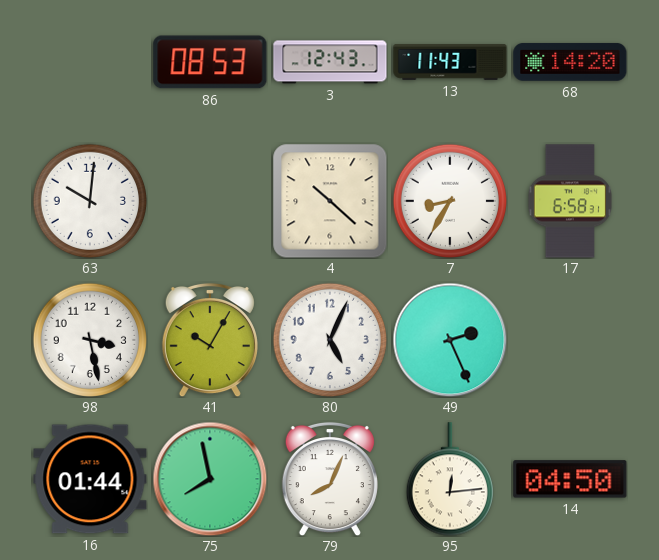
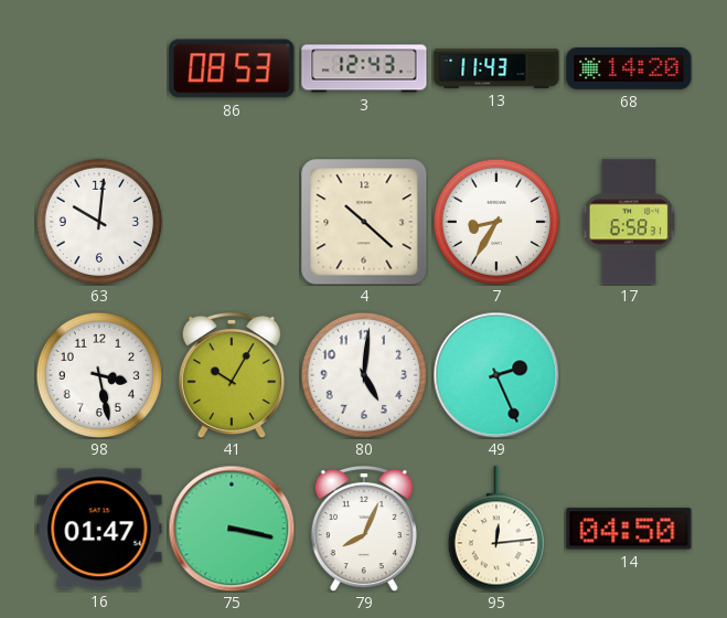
80: 5:04 -> 5:01 (363, 374)
16: 01:44 -> 01:47 (99, 529)
75: 7:58 -> 3:17 (232, 529)
